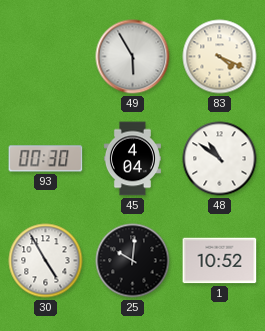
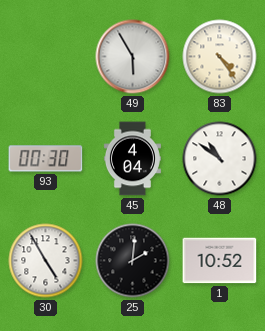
83: 4:19 -> 4:24 (220, 57)
25: 10:01 -> 2:01 (133, 261)
